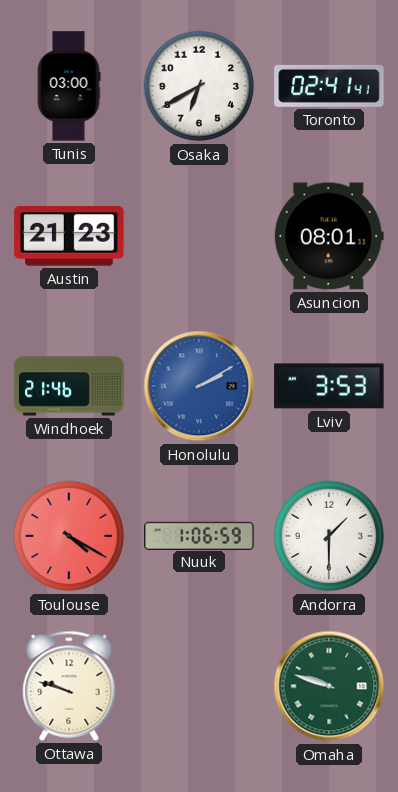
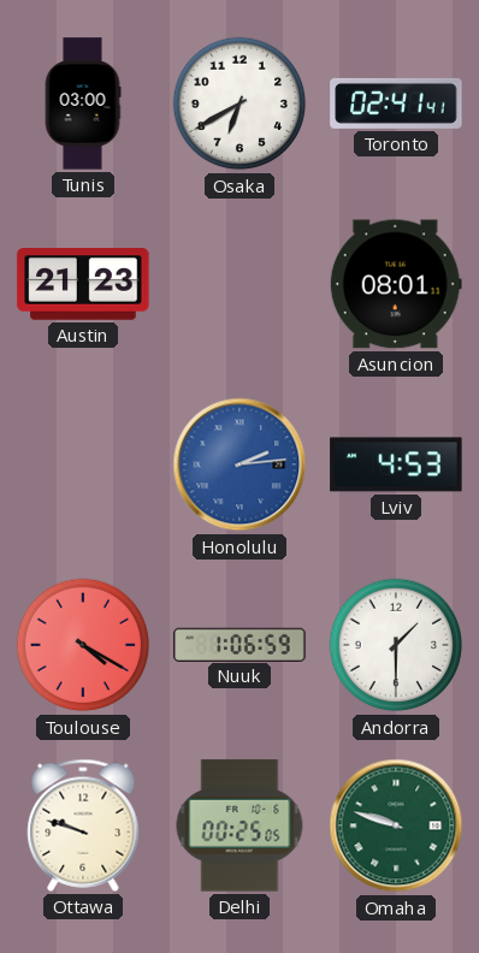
Windhoek: 21:46 -> none (69, 386)
Honolulu: 2:10 -> 2:14 (239, 464)
Lviv: 3:53 -> 4:53 (396, 464)
Delhi: none -> 00:25 (239, 825)
